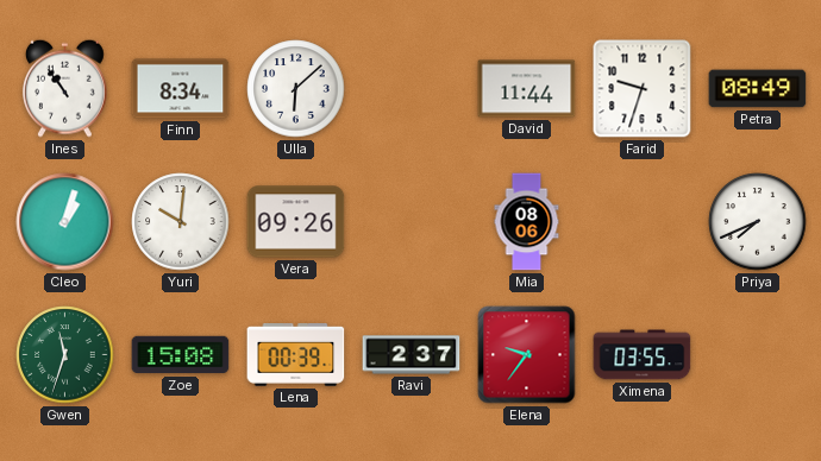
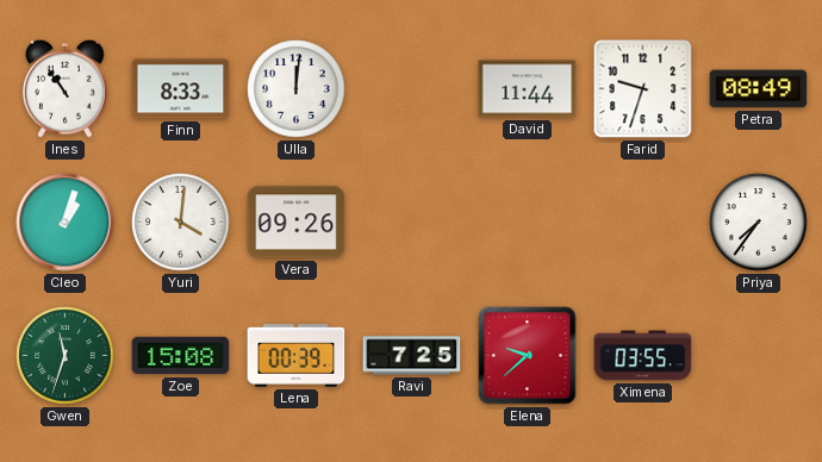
Finn: 8:34 -> 8:33 (181, 89)
Ulla: 6:08 -> 12:01 (297, 89)
Yuri: 10:01 -> 4:01 (181, 223)
Mia: 08:06 -> none (527, 222)
Priya: 7:41 -> 7:36 (759, 223)
Ravi: 2:37 -> 7:25 (412, 356)
Elena: 9:36 -> 9:38 (528, 356)
